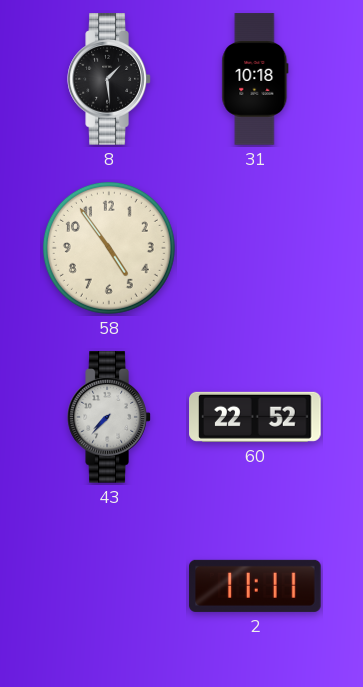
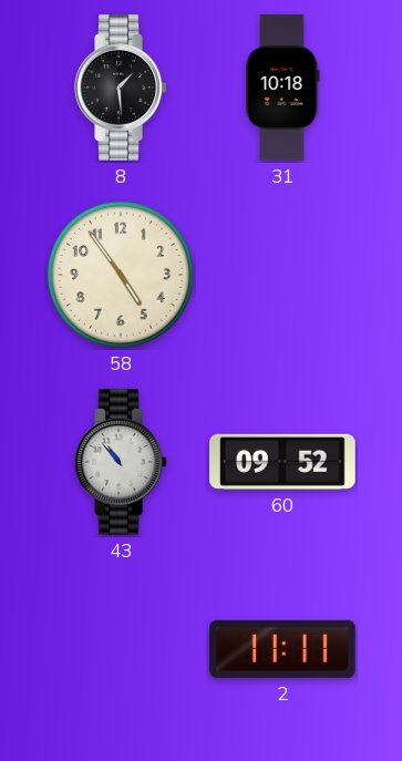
43: 7:37 -> 10:53 (121, 462)
60: 22:52 -> 09:52 (282, 462)
